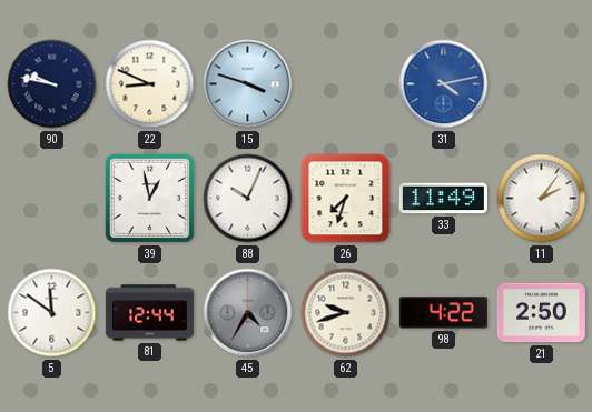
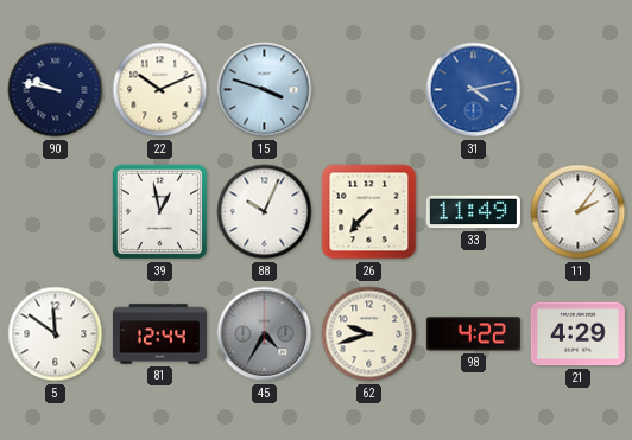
22: 8:49 -> 10:11 (160, 90)
26: 7:33 -> 7:37 (369, 212)
21: 2:50 -> 4:29 (577, 334)
